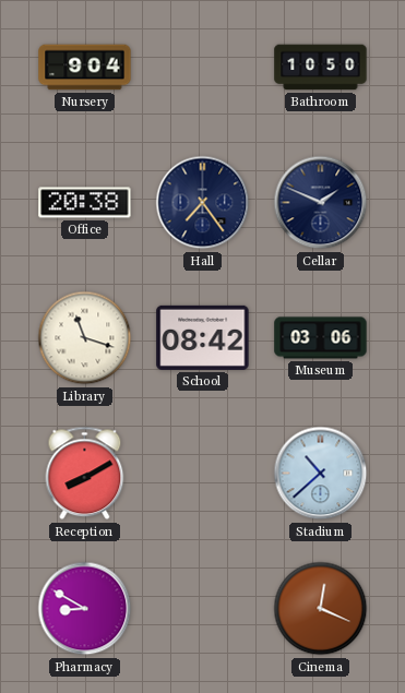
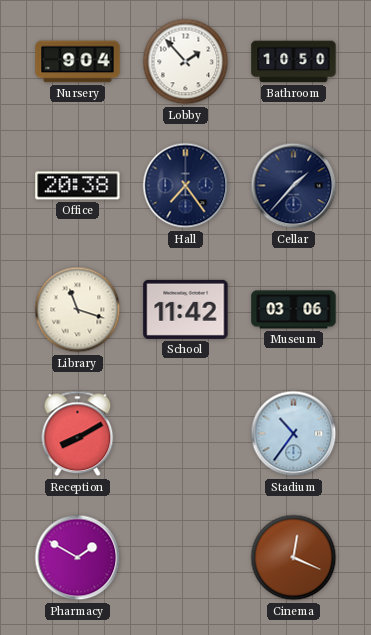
Lobby: none -> 1:53 (186, 62)
Cellar: 1:49 -> 1:37 (294, 186)
School: 08:42 -> 11:42 (186, 309)
Stadium: 10:38 -> 10:36 (294, 434)
Pharmacy: 8:50 -> 1:50 (78, 558)
